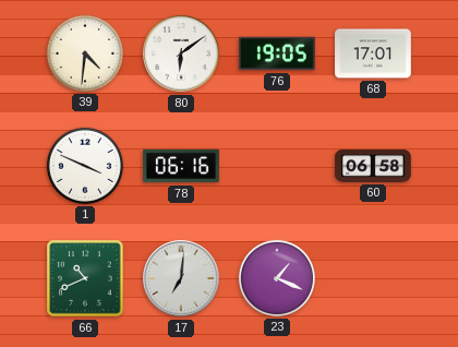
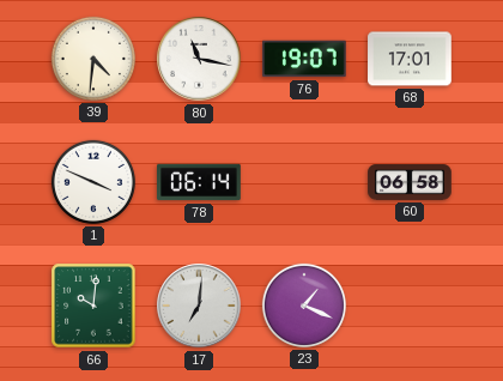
80: 6:09 -> 11:17 (199, 59)
76: 19:05 -> 19:07 (304, 59)
78: 06:16 -> 06:14 (199, 182)
66: 10:41 -> 10:01 (93, 306)
